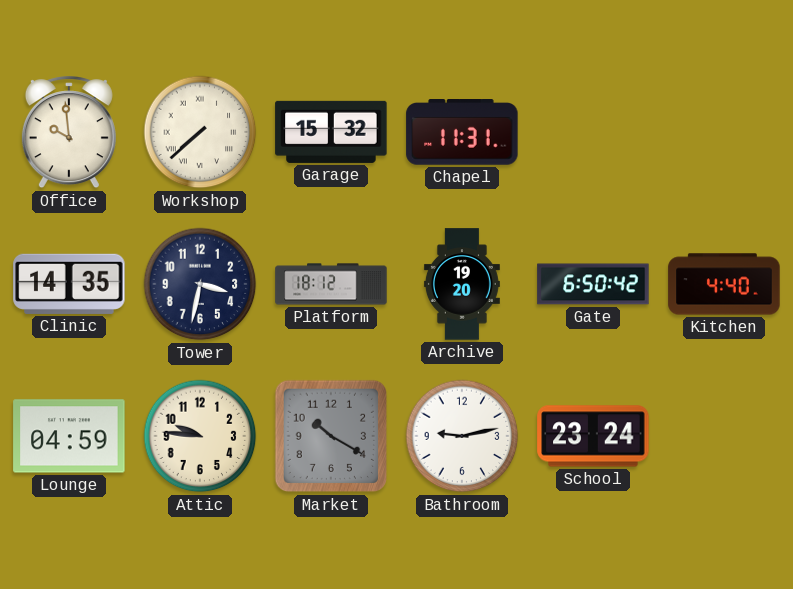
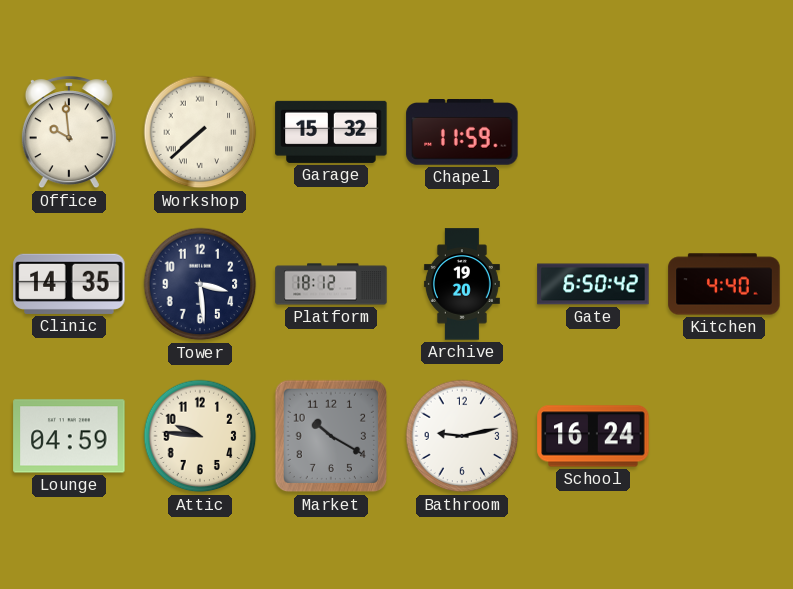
Chapel: 11:31 -> 11:59 (462, 133)
Tower: 3:32 -> 3:29 (200, 284)
School: 23:24 -> 16:24 (593, 436)
